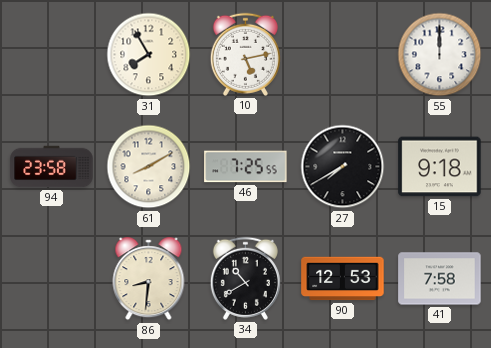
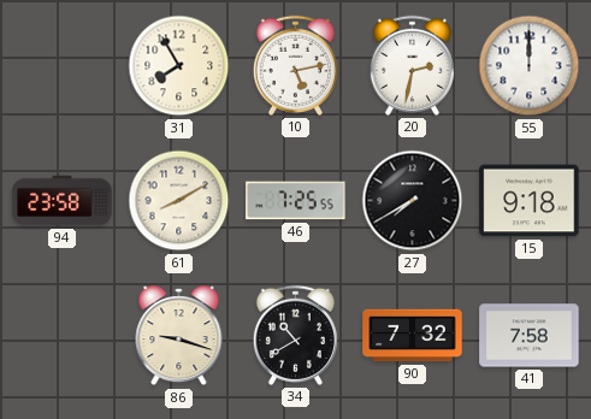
20: none -> 2:32 (412, 65)
86: 8:31 -> 9:18 (179, 336)
90: 12:53 -> 7:32 (413, 336)
